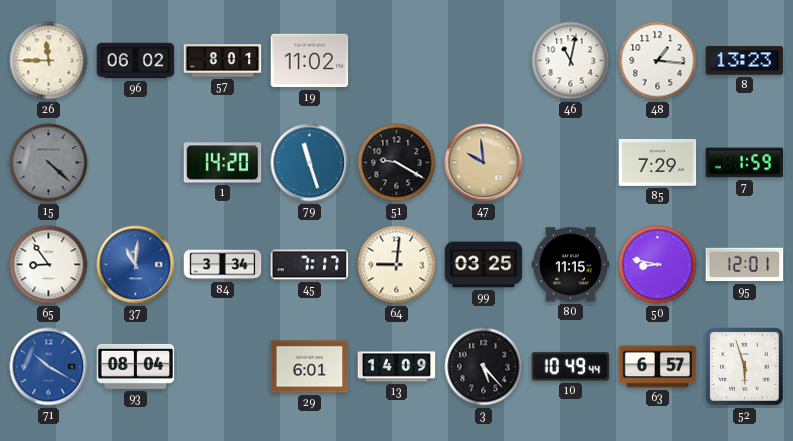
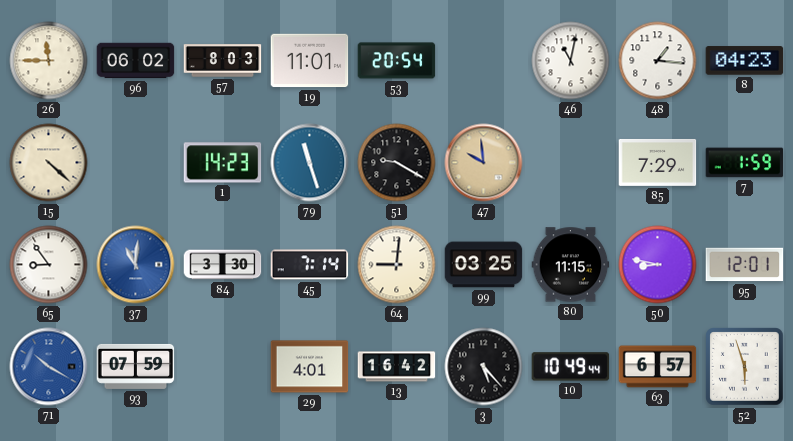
57: 8:01 -> 8:03 (223, 61)
19: 11:02 -> 11:01 (310, 61)
53: none -> 20:54 (397, 61)
8: 13:23 -> 04:23 (745, 61)
15 dial: grey -> cream (49, 163)
1: 14:20 -> 14:23 (223, 163)
84: 3:34 -> 3:30 (223, 265)
45: 7:17 -> 7:14 (310, 265)
93: 08:04 -> 07:59 (136, 366)
29: 6:01 -> 4:01 (310, 367)
13: 14:09 -> 16:42 (397, 367)
